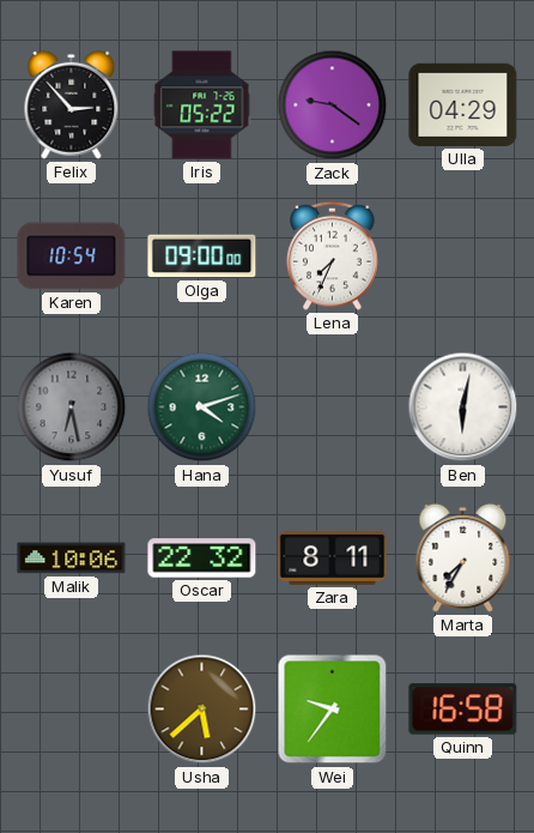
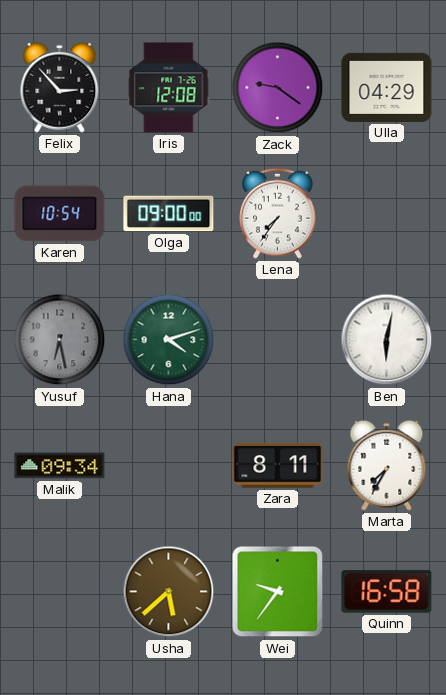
Iris: 05:22 -> 12:08 (169, 88)
Lena: 7:34 -> 7:36 (278, 213)
Malik: 10:06 -> 09:34 (60, 466)
Oscar: 22:32 -> none (202, 559)
